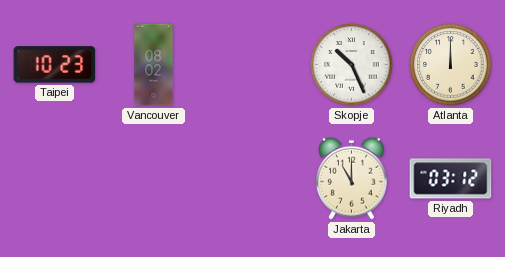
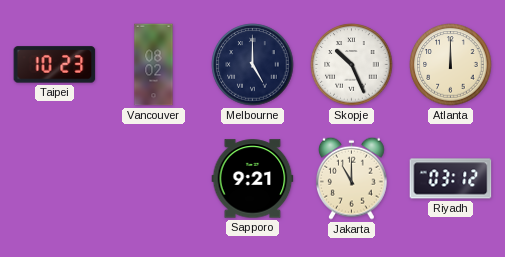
Melbourne: none -> 5:00 (253, 65)
Sapporo: none -> 9:21 (253, 179)
